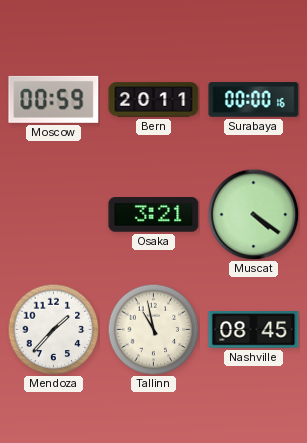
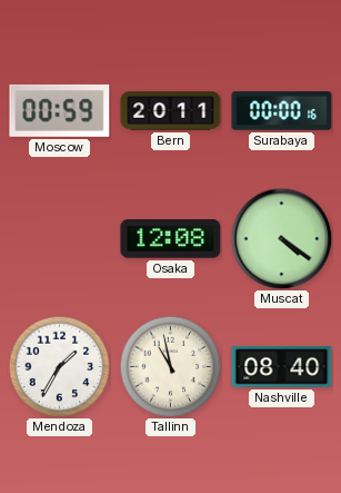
Osaka: 3:21 -> 12:08 (171, 239)
Mendoza: 1:37 -> 1:35 (59, 366)
Nashville: 08:45 -> 08:40 (282, 367)
